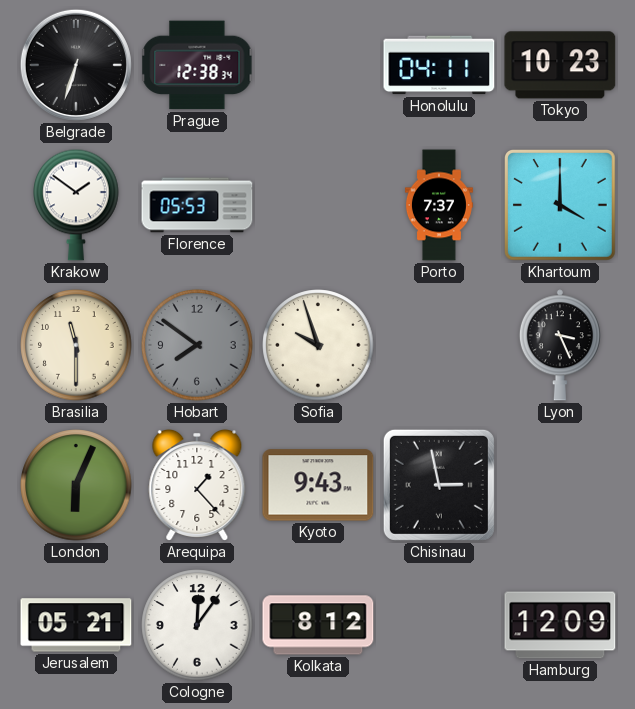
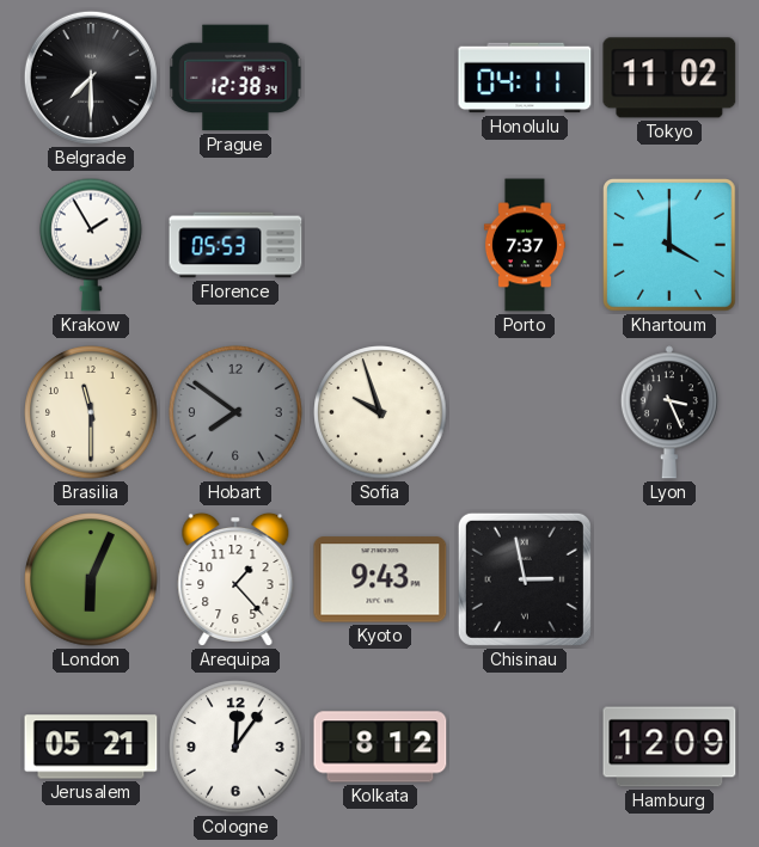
Belgrade: 6:33 -> 7:30 (91, 78)
Tokyo: 10:23 -> 11:02 (669, 78)
Krakow: 1:51 -> 1:55 (92, 245)
